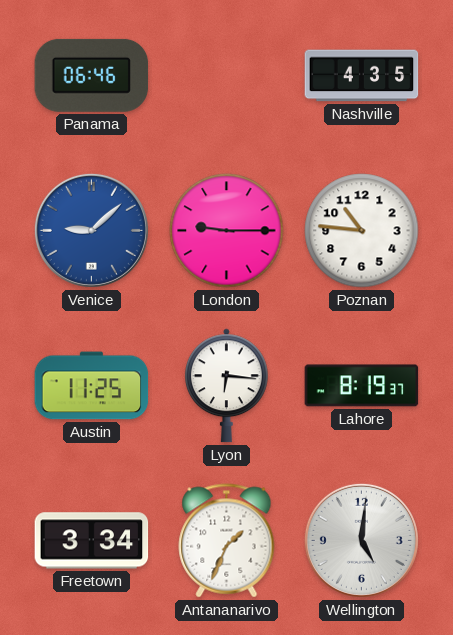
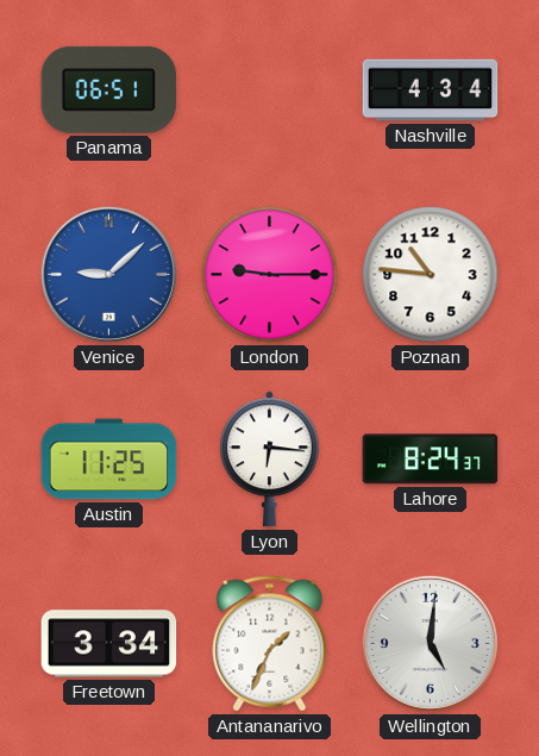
Panama: 06:46 -> 06:51 (109, 89)
Nashville: 4:35 -> 4:34 (431, 90)
Lahore: 8:19 -> 8:24 (431, 460)
